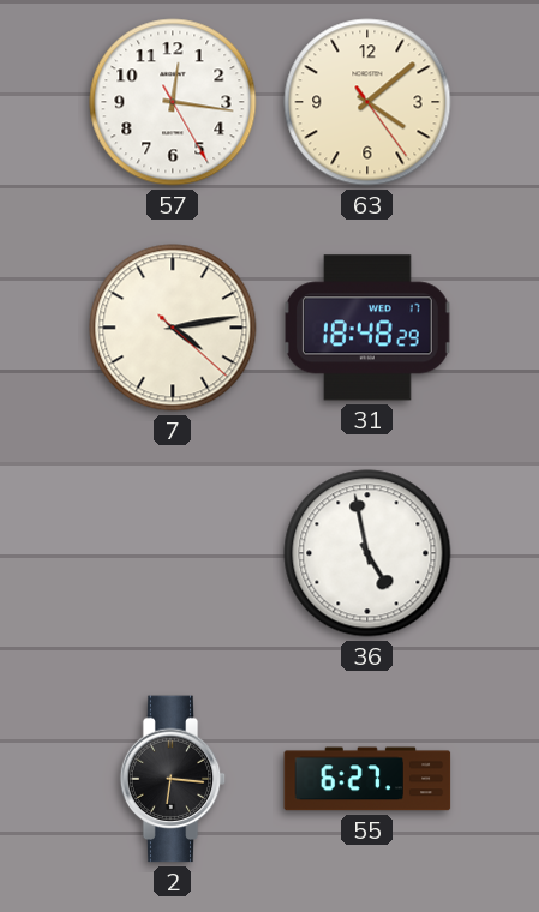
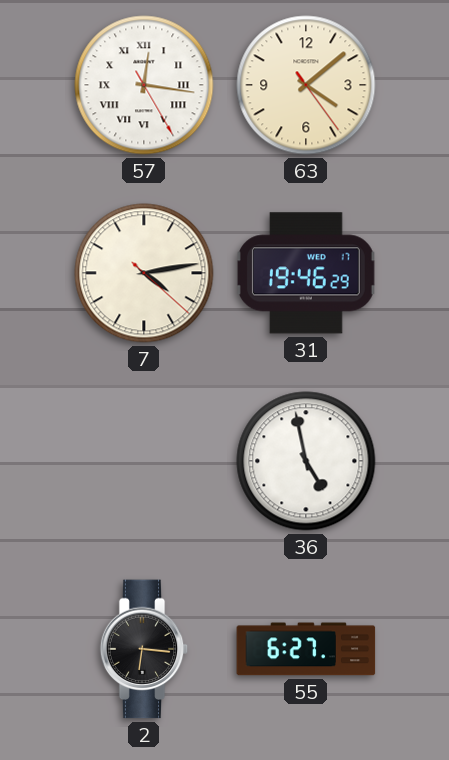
57 numerals: Arabic -> Roman (144, 85)
31: 18:48 -> 19:46 (306, 273)
